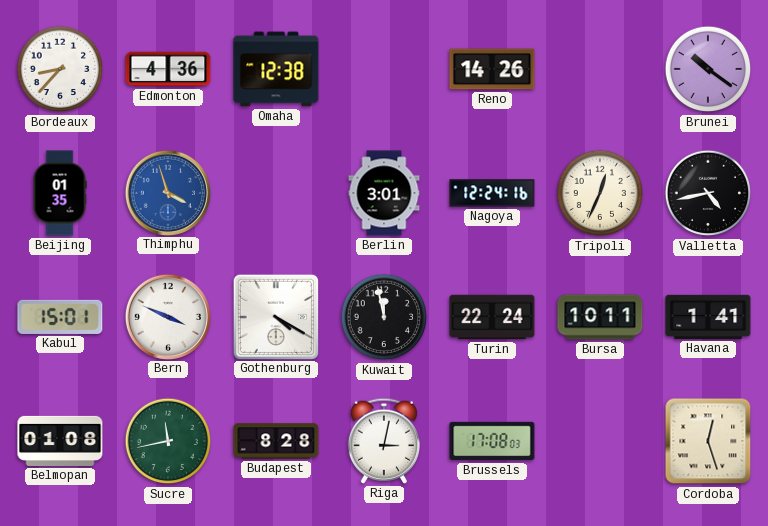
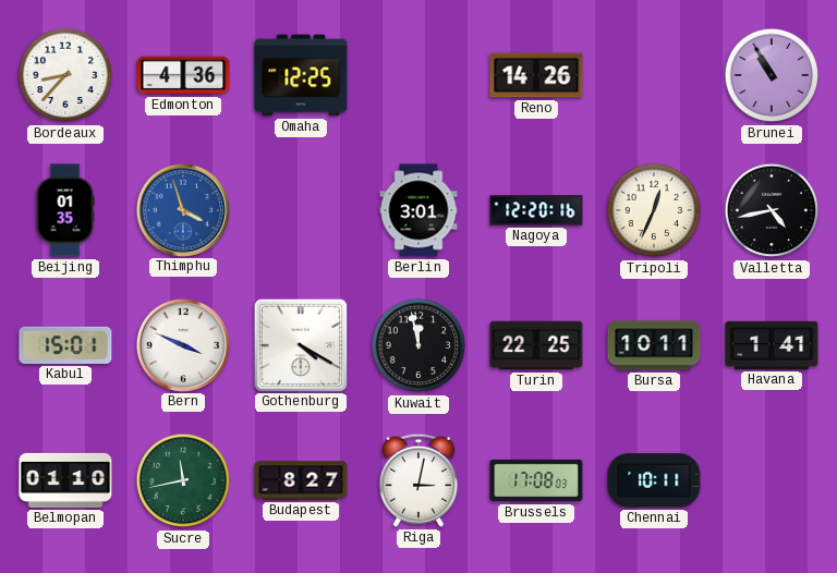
Omaha: 12:38 -> 12:25 (301, 75)
Brunei: 10:21 -> 10:55 (772, 75)
Nagoya: 12:24 -> 12:20 (536, 210)
Turin: 22:24 -> 22:25 (536, 345)
Belmopan: 01:08 -> 01:10 (65, 480)
Budapest: 8:28 -> 8:27 (301, 480)
Chennai: none -> 10:11 (654, 480)
Cordoba: 12:27 -> none (708, 441)
